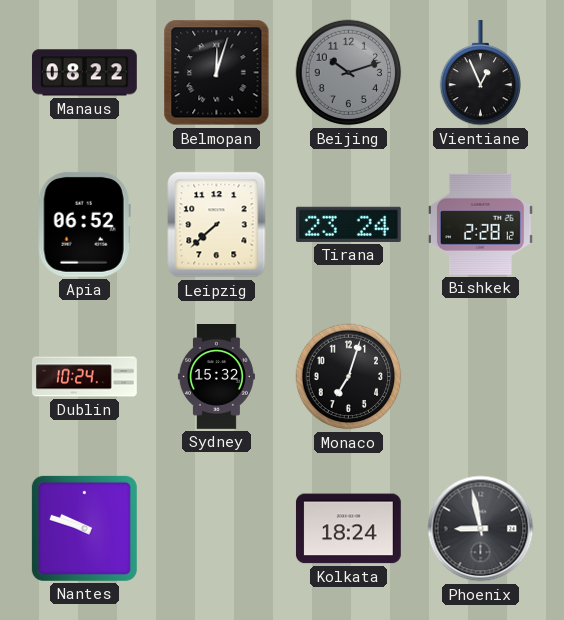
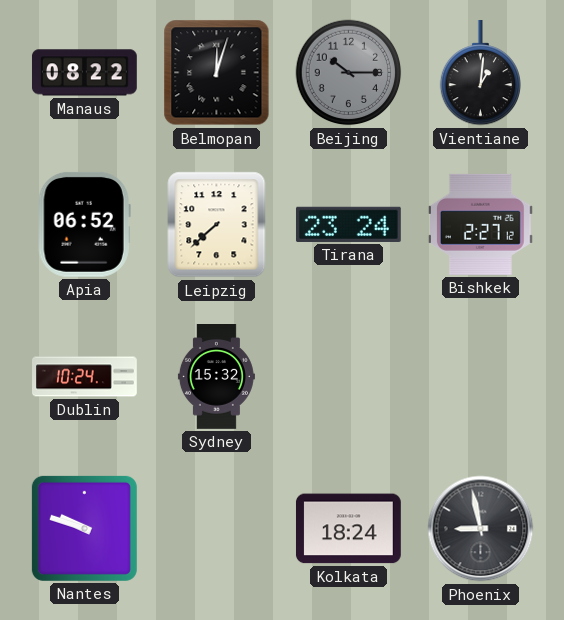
Beijing: 10:12 -> 10:15 (349, 73)
Vientiane: 12:56 -> 1:01 (481, 73)
Bishkek: 2:28 -> 2:27 (480, 224)
Monaco: 7:03 -> none (349, 377)
